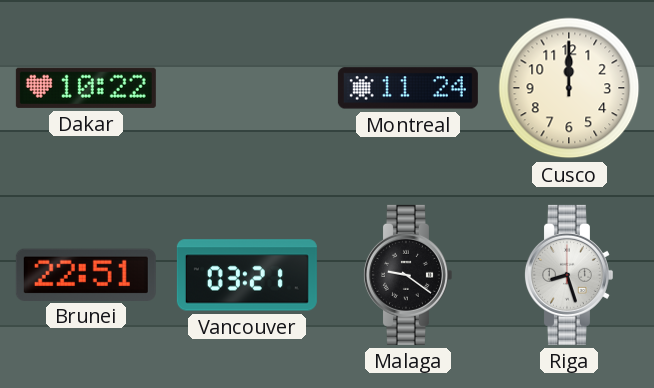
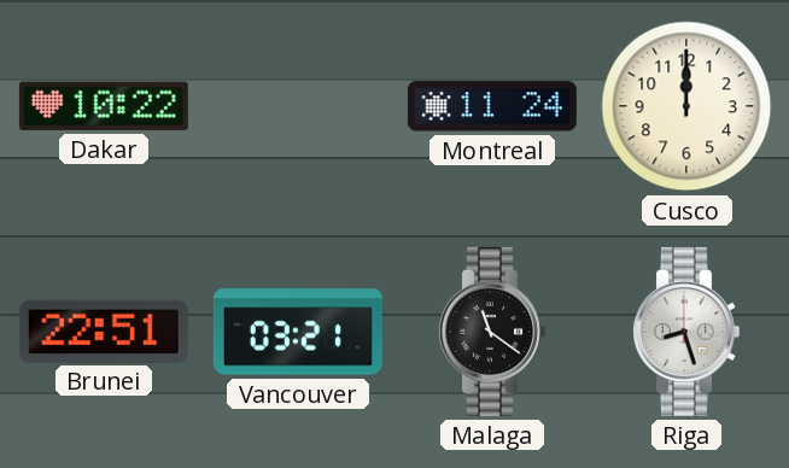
Malaga: 9:21 -> 11:21 (491, 332)
